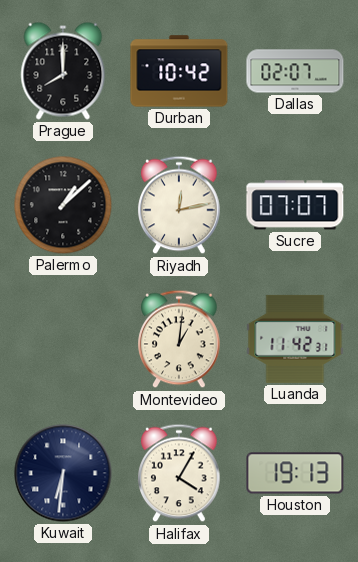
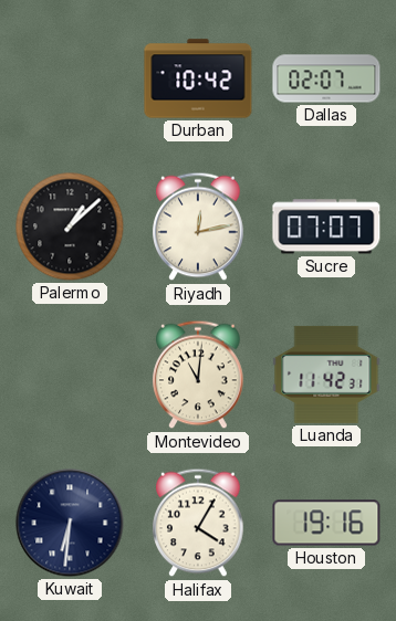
Prague: 8:00 -> none (63, 71)
Montevideo: 1:01 -> 11:01 (198, 375)
Houston: 19:13 -> 19:16 (326, 523)
